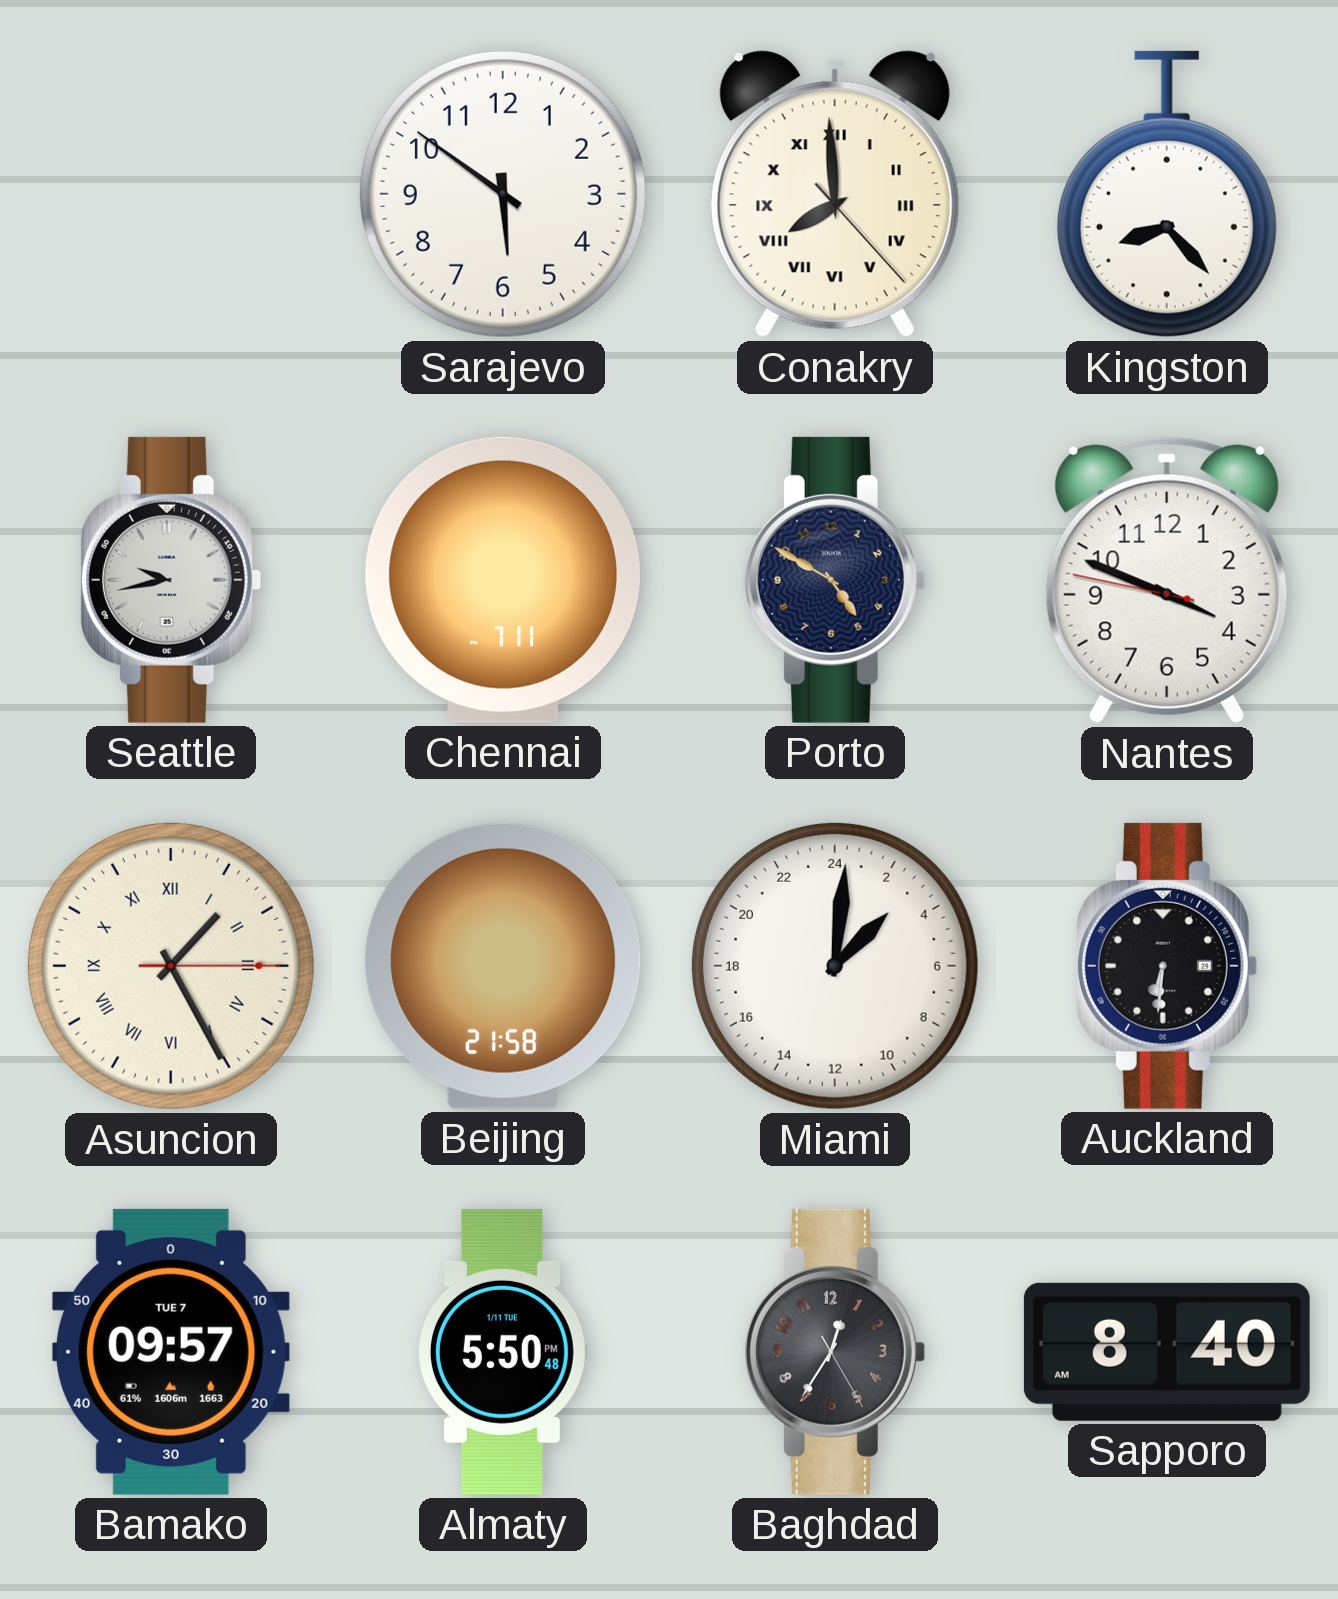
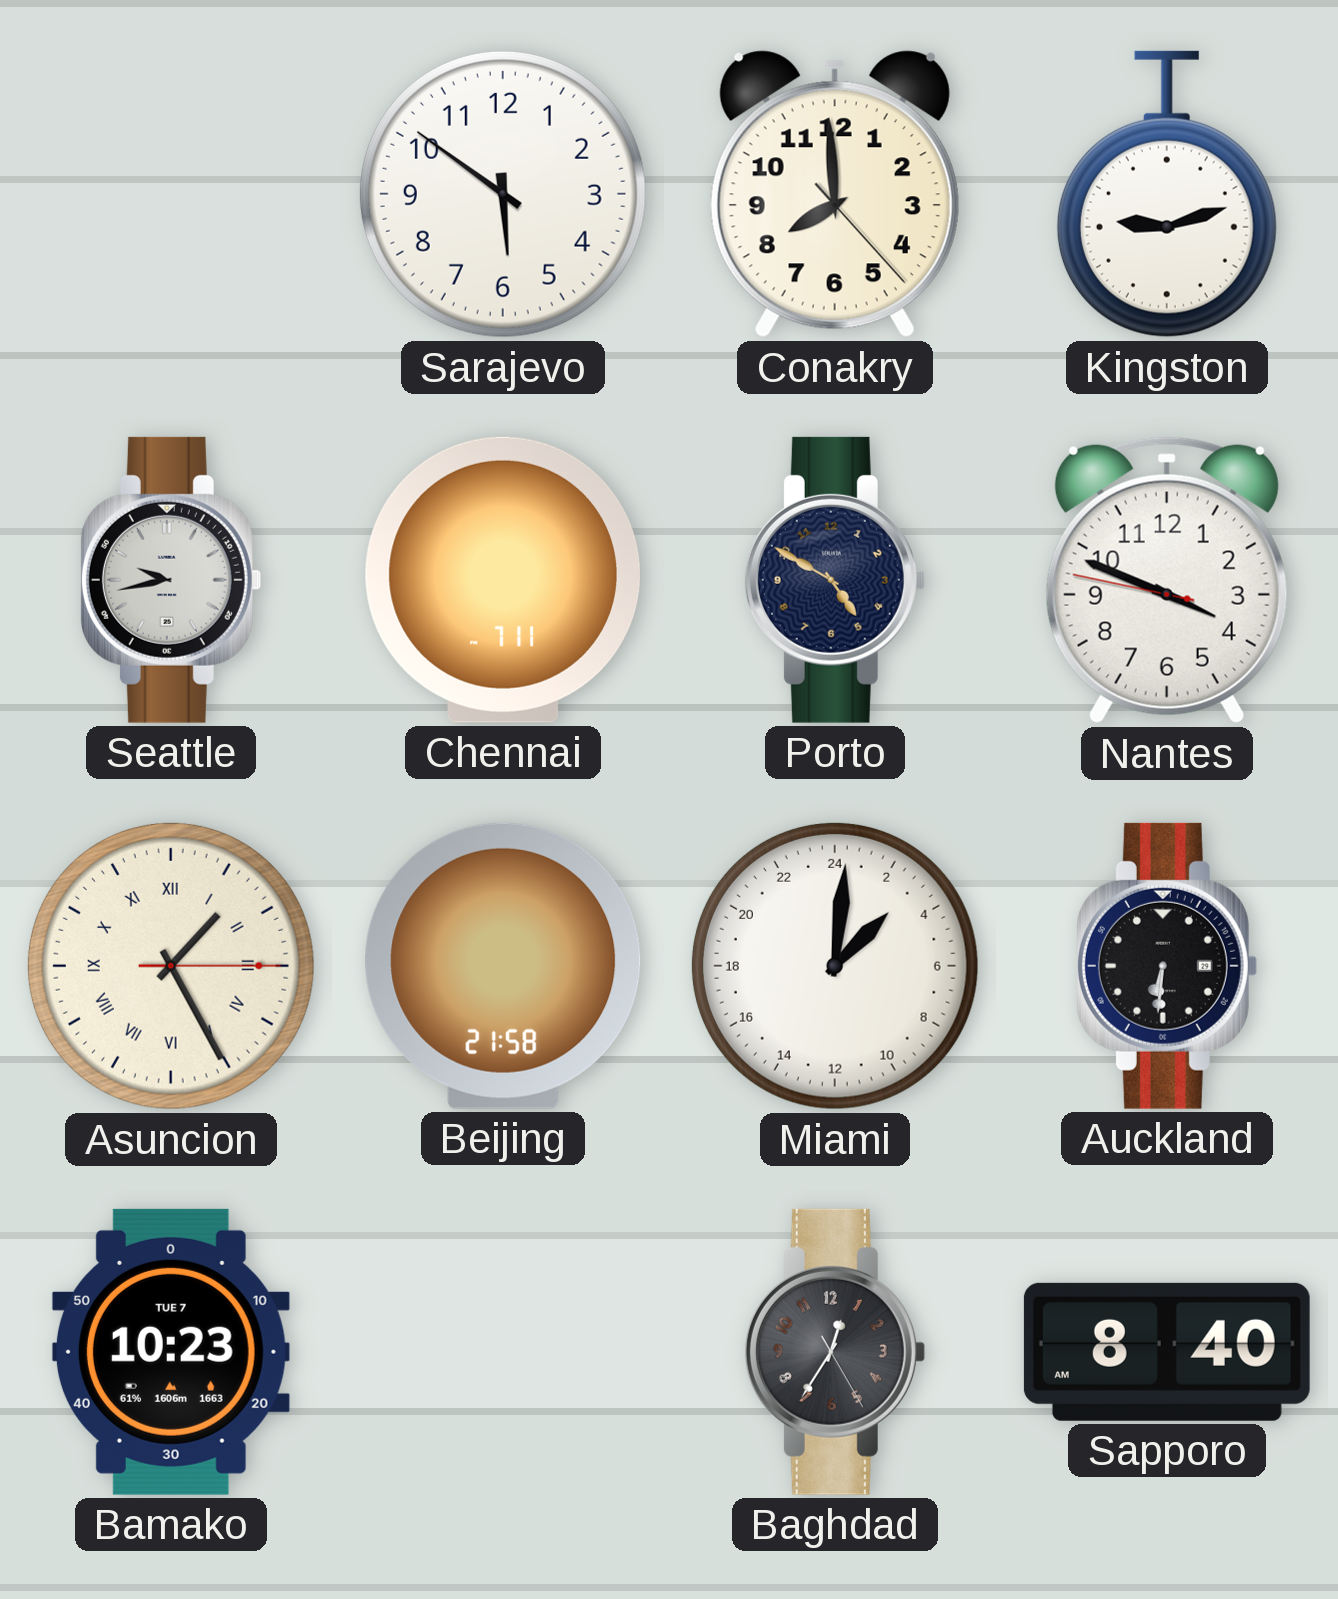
Conakry numerals: Roman -> Arabic (835, 194)
Kingston: 8:23 -> 9:12 (1167, 194)
Bamako: 09:57 -> 10:23 (171, 1352)
Almaty: 5:50 -> none (502, 1352)
